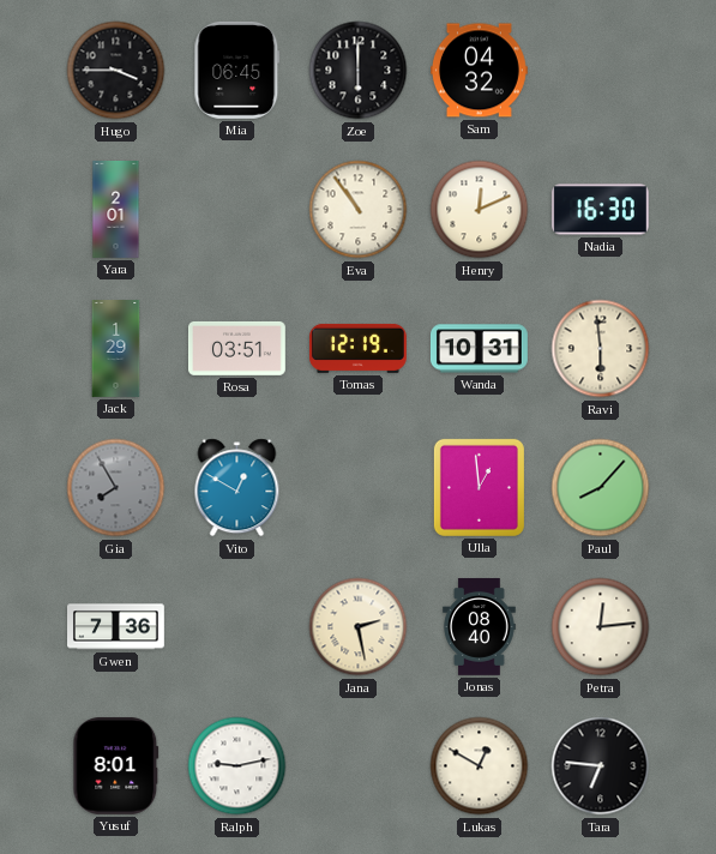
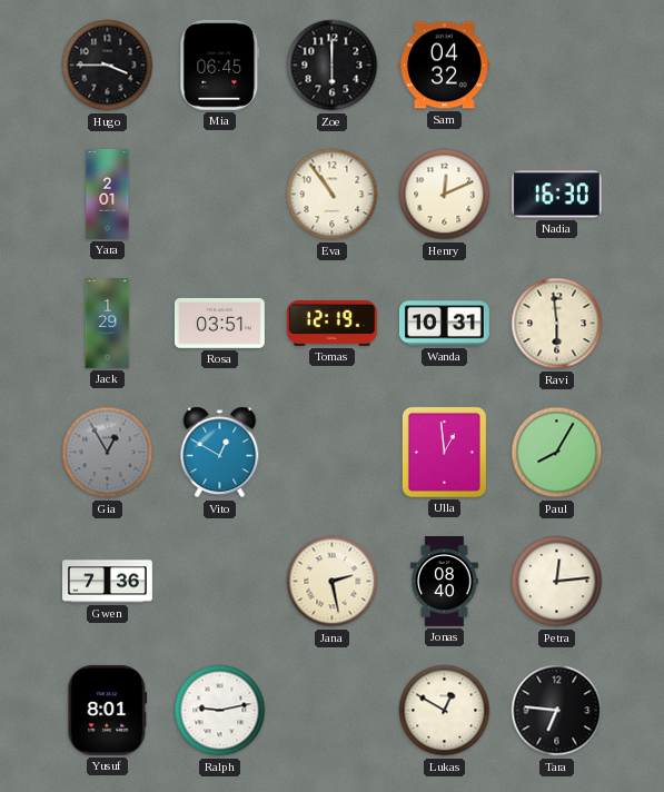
Gia: 7:55 -> 12:55 (108, 453)
Paul: 8:07 -> 8:05 (557, 453)
